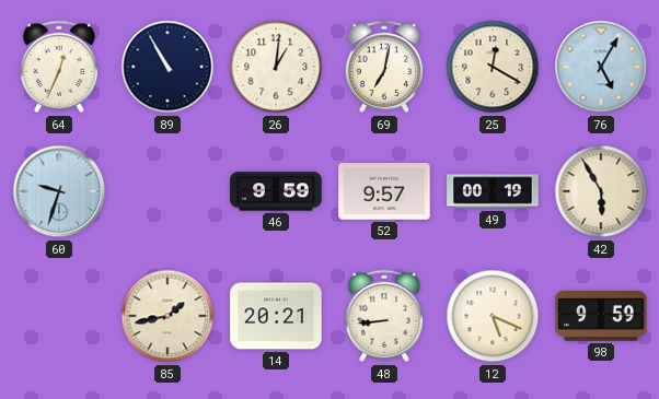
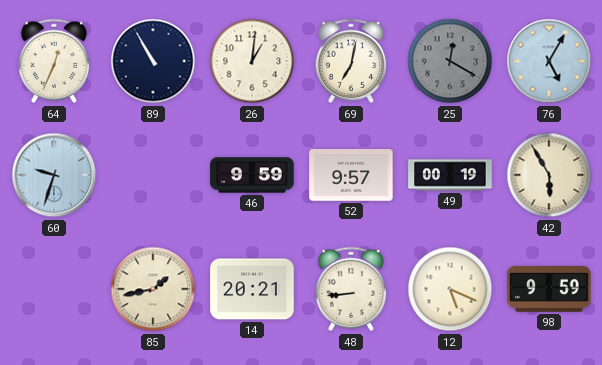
25 dial: cream -> grey (450, 61)
